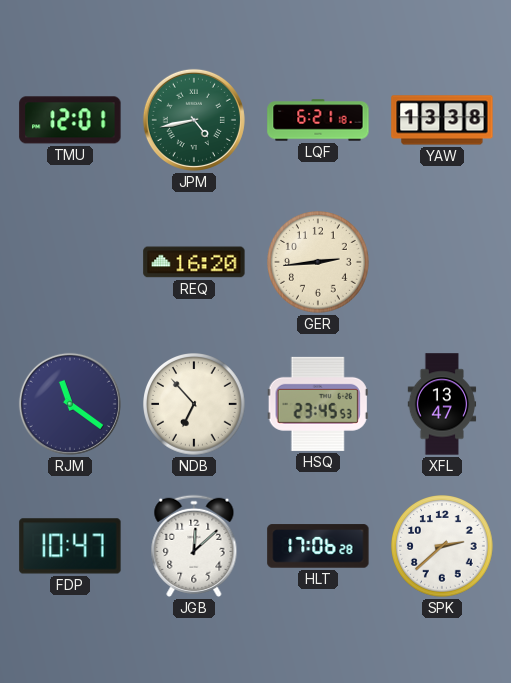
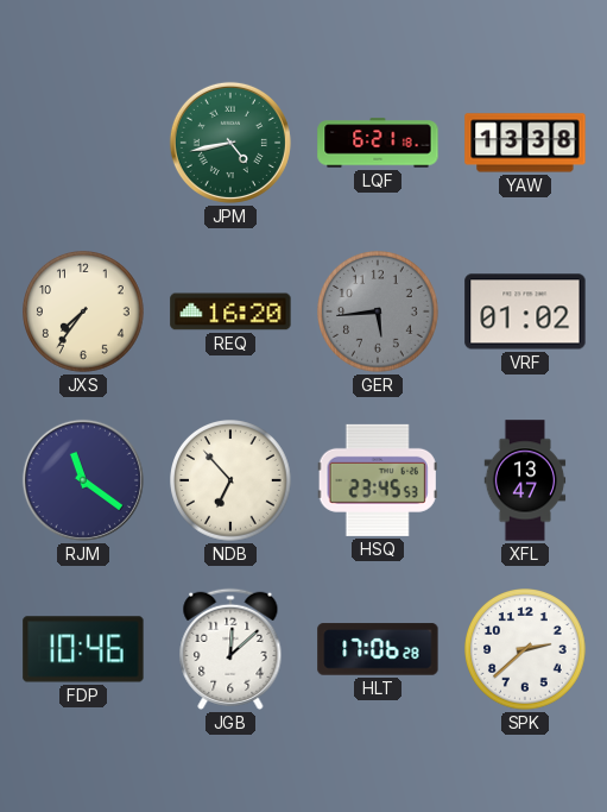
TMU: 12:01 -> none (70, 120)
JXS: none -> 7:36 (84, 313)
GER: 2:44 -> 5:44 (379, 313)
GER dial: cream -> grey (379, 313)
VRF: none -> 01:02 (525, 311)
FDP: 10:47 -> 10:46 (83, 649)
